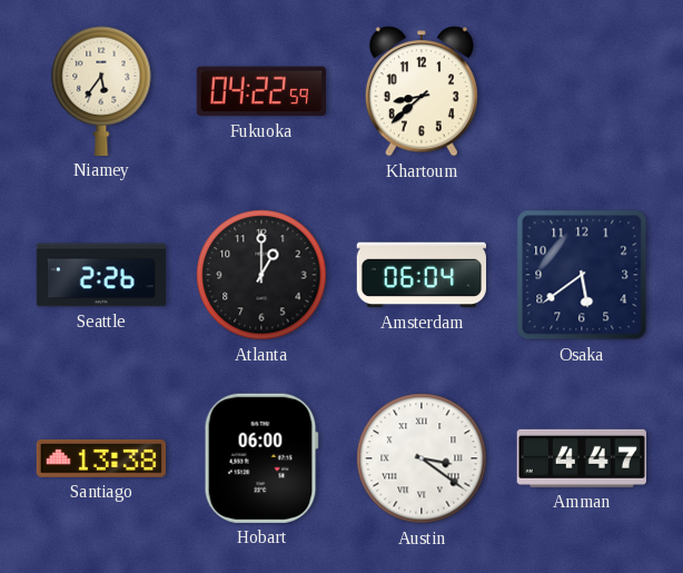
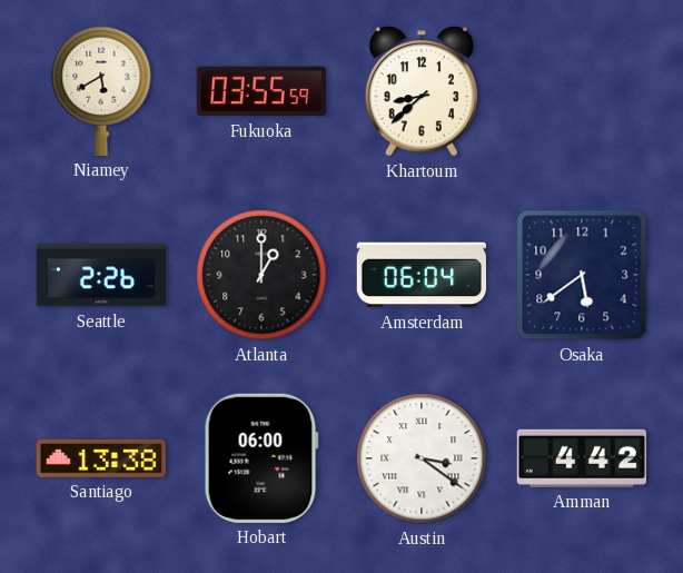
Niamey: 5:36 -> 5:40 (101, 91)
Fukuoka: 04:22 -> 03:55 (261, 91)
Amman: 4:47 -> 4:42 (582, 458)
